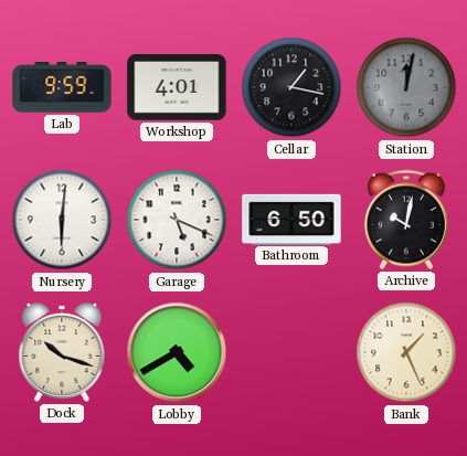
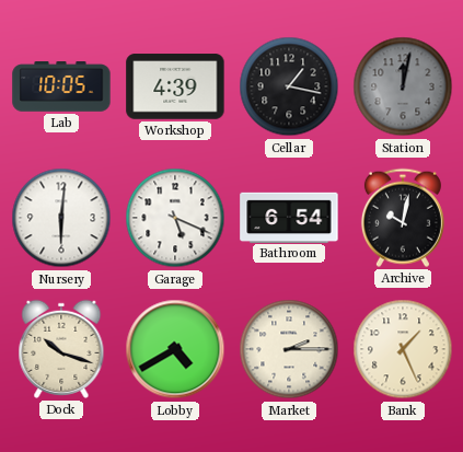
Lab: 9:59 -> 10:05 (61, 86)
Workshop: 4:01 -> 4:39 (175, 86)
Bathroom: 6:50 -> 6:54 (289, 217)
Market: none -> 2:15 (289, 349)
